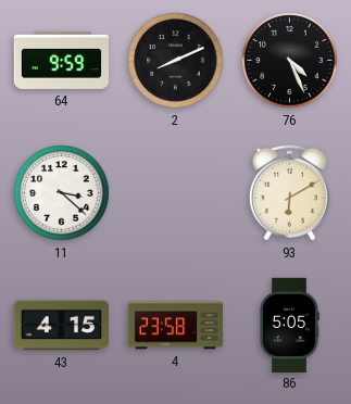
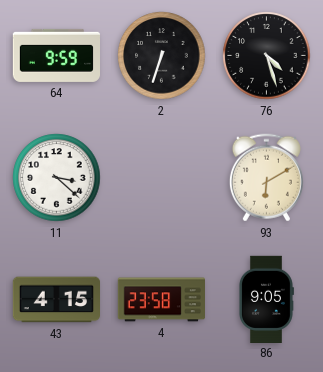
2: 8:11 -> 6:33 (162, 56)
76: 4:26 -> 4:27 (267, 56)
86: 5:05 -> 9:05 (267, 299)
